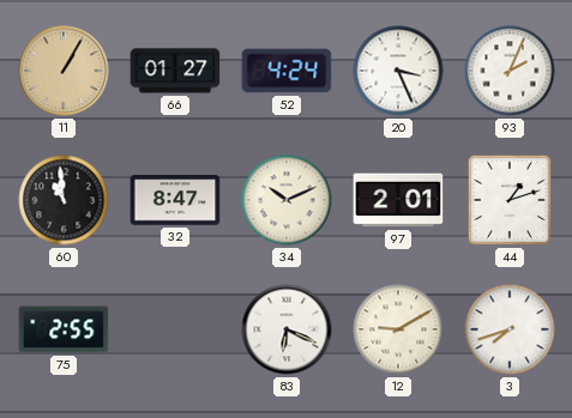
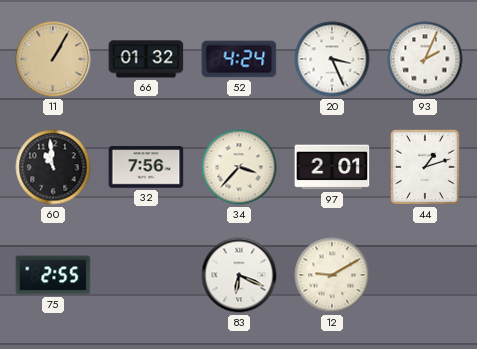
66: 01:27 -> 01:32 (146, 59)
32: 8:47 -> 7:56 (146, 167)
34: 10:11 -> 3:37 (239, 167)
3: 7:42 -> none (510, 329)
